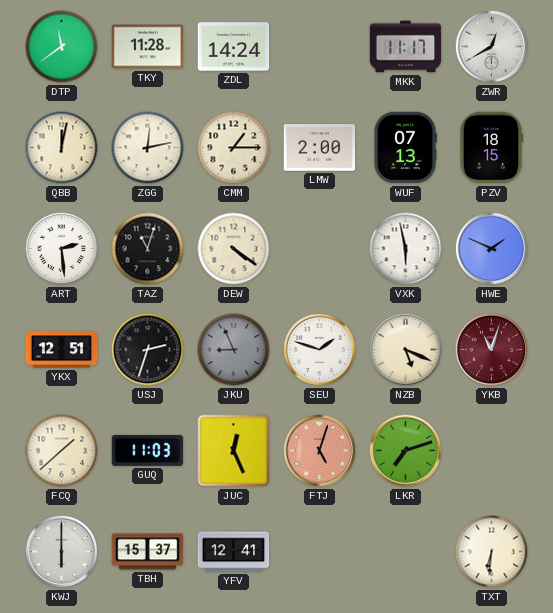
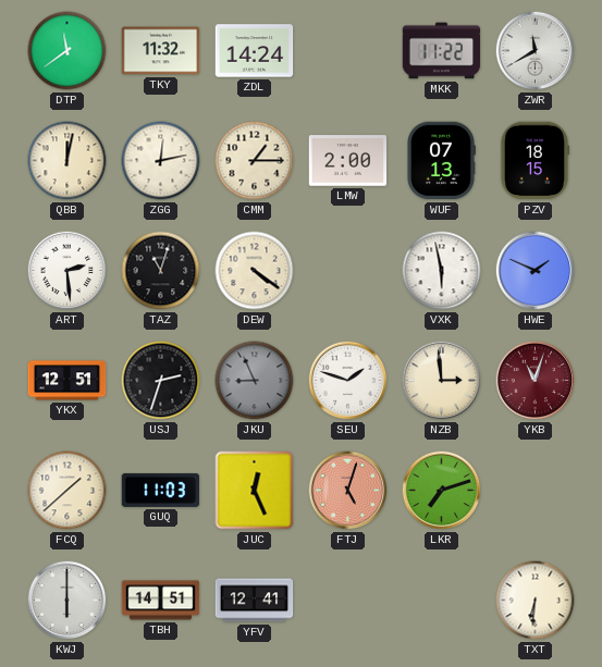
TKY: 11:28 -> 11:32 (161, 51)
MKK: 11:17 -> 11:22 (442, 51)
ZWR: 12:40 -> 11:40 (536, 51)
NZB: 5:19 -> 2:59 (442, 381)
TBH: 15:37 -> 14:51 (161, 601)
